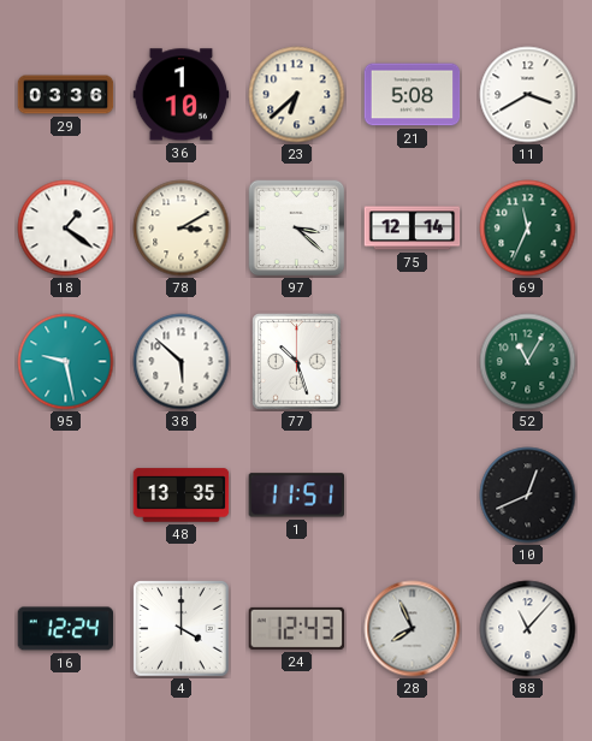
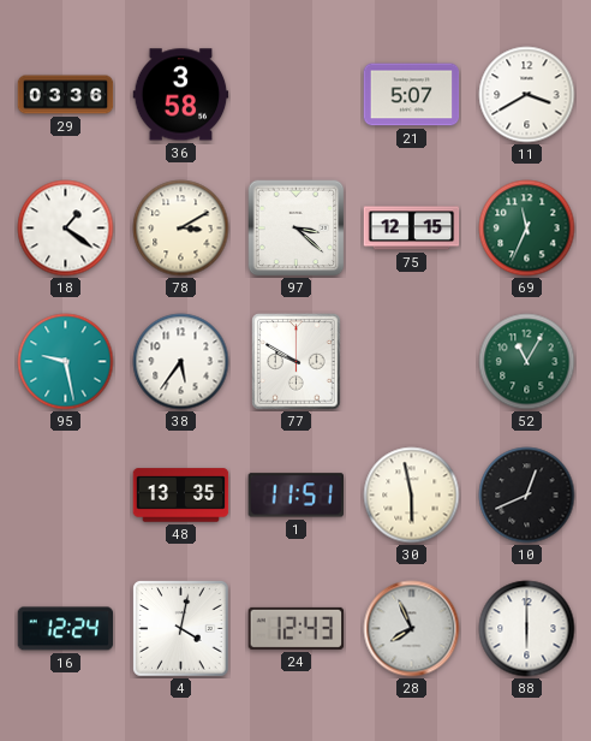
36: 1:10 -> 3:58 (181, 95)
23: 6:38 -> none (297, 95)
21: 5:08 -> 5:07 (412, 95)
75: 12:14 -> 12:15 (412, 229)
38: 5:52 -> 5:36 (181, 362)
77: 10:27 -> 9:50 (297, 362)
30: none -> 5:58 (412, 496)
4: 4:00 -> 4:02 (181, 629)
88: 11:07 -> 6:00 (527, 629)
